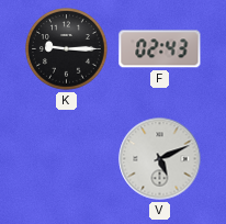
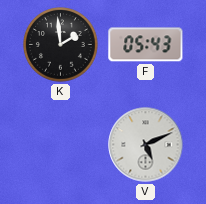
K: 9:15 -> 1:59 (61, 45)
F: 02:43 -> 05:43 (146, 45)
